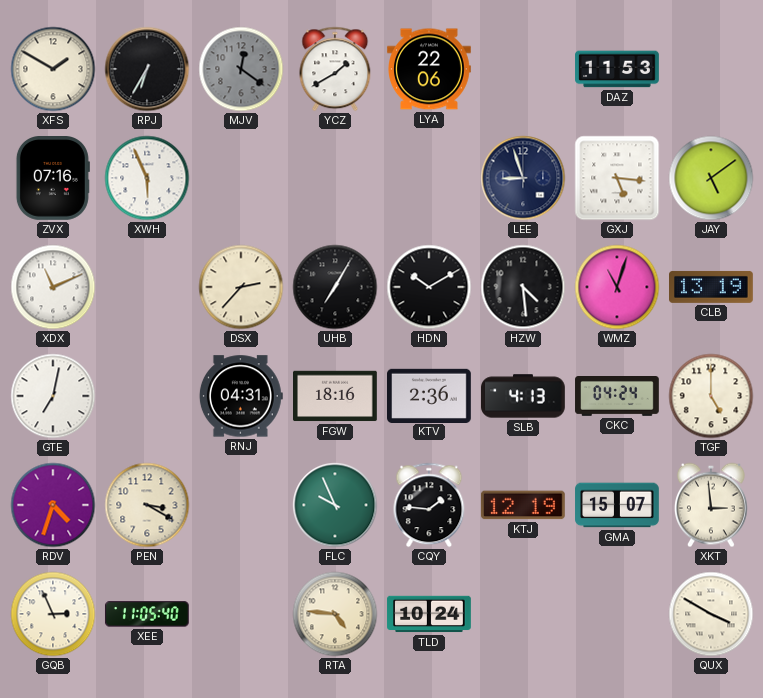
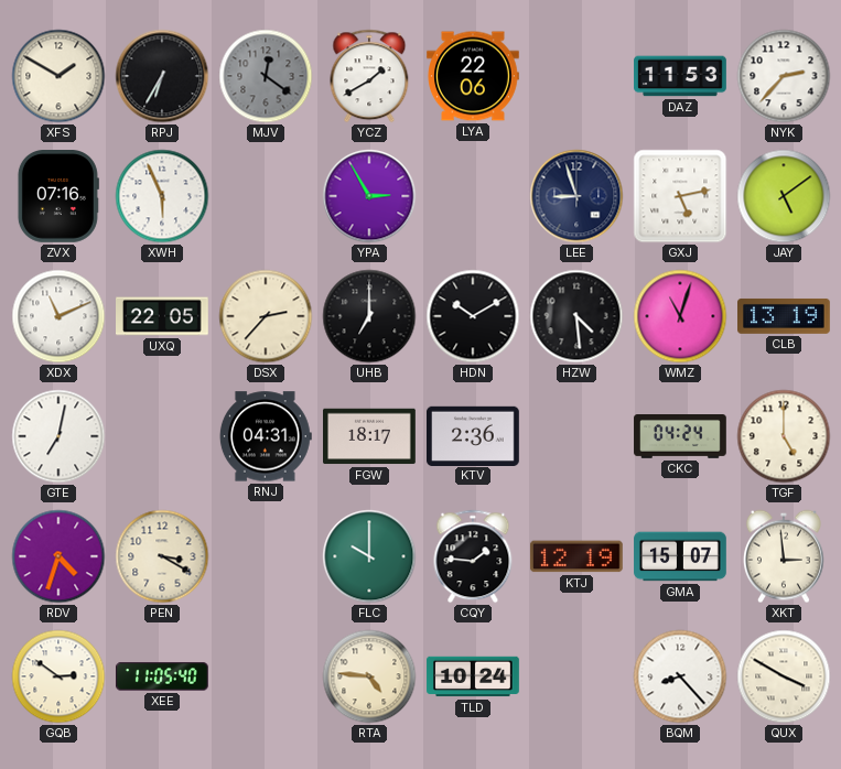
NYK: none -> 2:37 (784, 76)
YPA: none -> 2:55 (369, 196)
GXJ: 5:16 -> 5:13 (680, 196)
UXQ: none -> 22:05 (163, 316)
UHB: 7:05 -> 7:00 (369, 316)
FGW: 18:16 -> 18:17 (370, 436)
SLB: 4:13 -> none (524, 396)
FLC: 9:56 -> 10:00 (369, 556)
GQB: 2:56 -> 2:51 (58, 676)
BQM: none -> 8:23 (680, 676)
